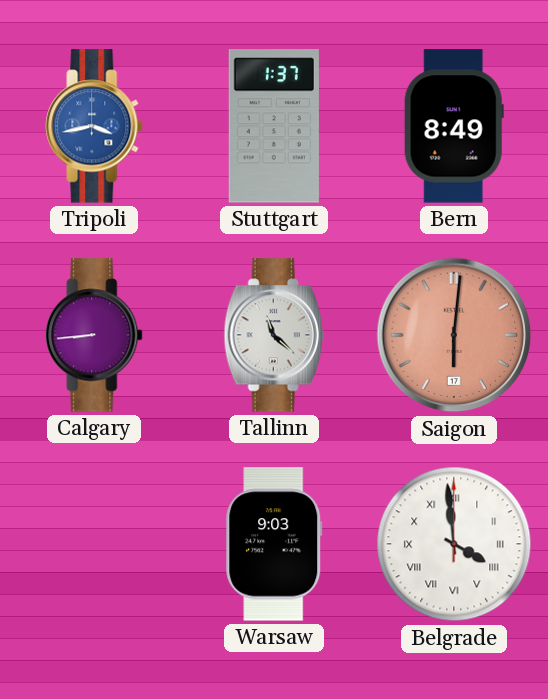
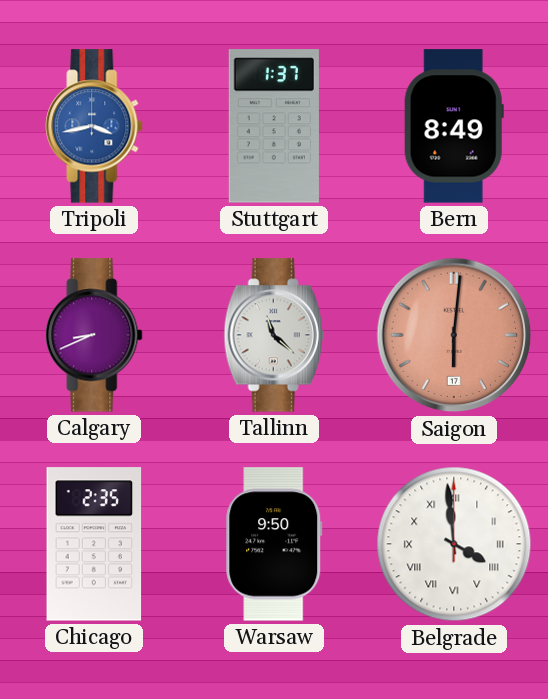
Calgary: 8:44 -> 8:41 (94, 335)
Chicago: none -> 2:35 (94, 544)
Warsaw: 9:03 -> 9:50 (274, 544)
